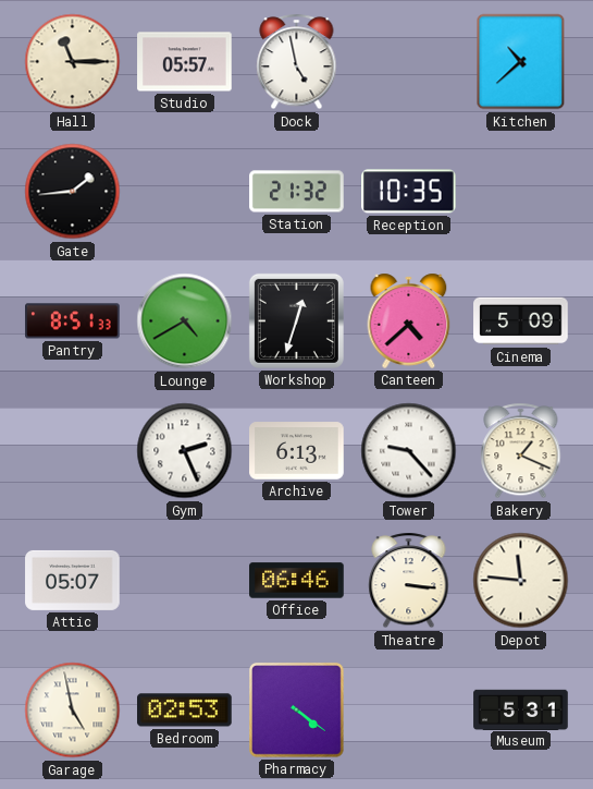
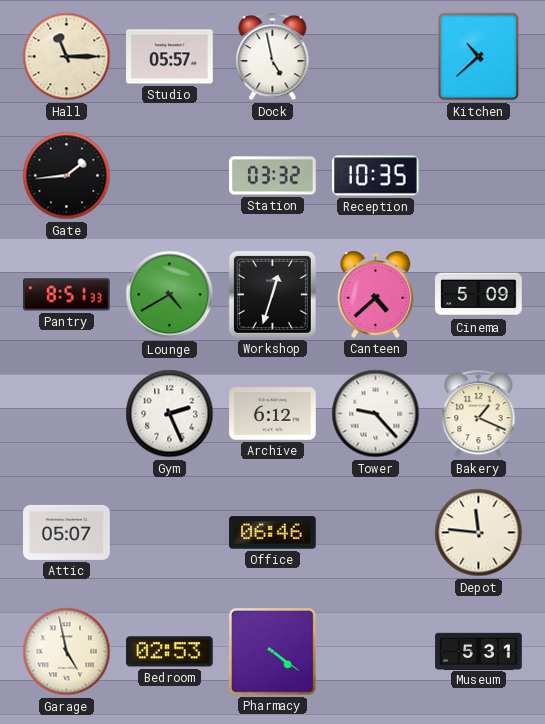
Station: 21:32 -> 03:32 (273, 176)
Archive: 6:13 -> 6:12 (273, 414)
Theatre: 3:16 -> none (409, 581)
